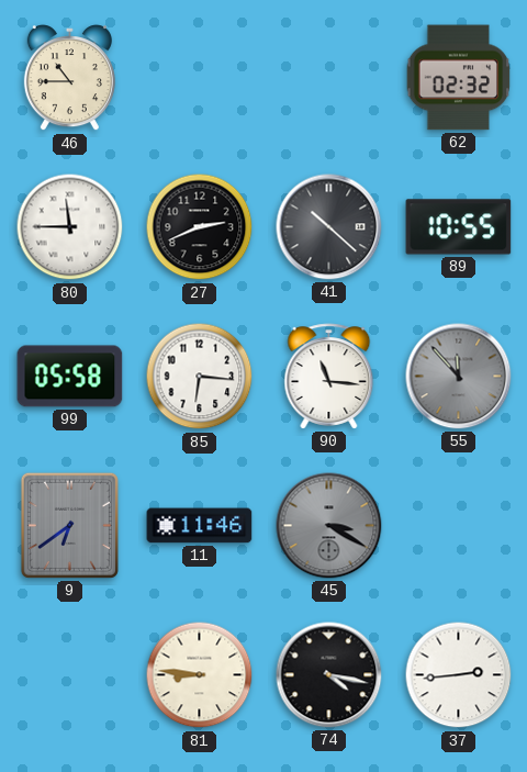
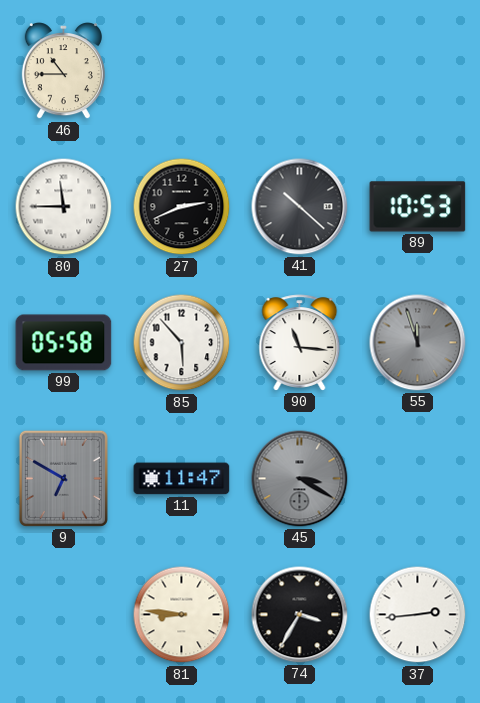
62: 02:32 -> none (459, 78)
89: 10:55 -> 10:53 (418, 207)
85: 6:16 -> 5:53 (182, 343)
55: 11:53 -> 11:57 (418, 343)
9: 6:39 -> 6:50 (63, 478)
11: 11:46 -> 11:47 (182, 479)
74: 4:17 -> 3:35 (300, 615)
